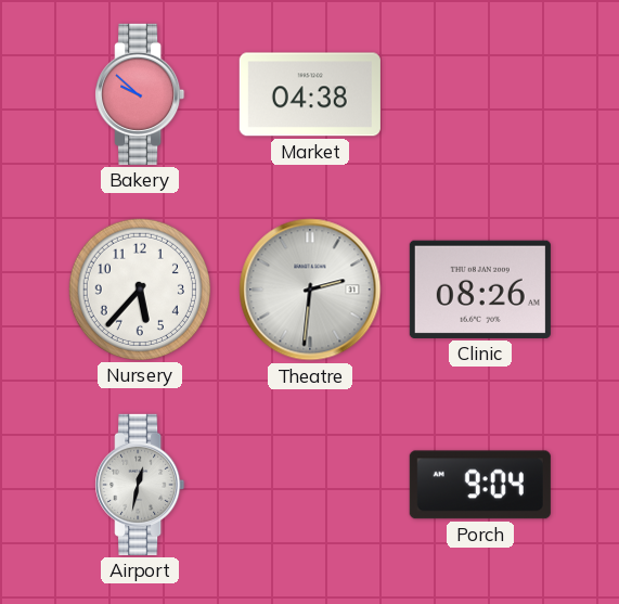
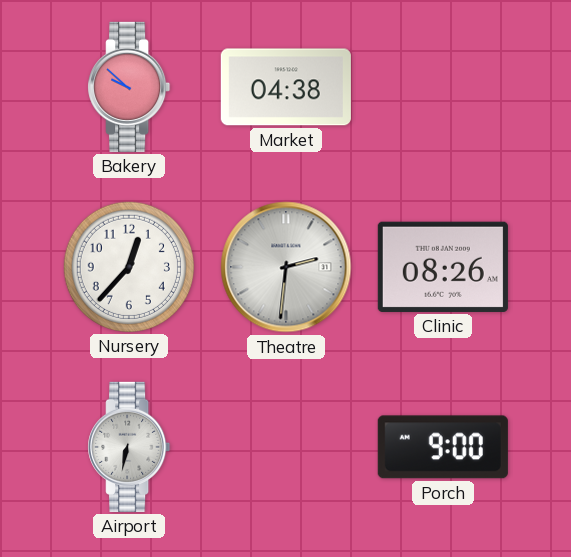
Nursery: 5:37 -> 12:37 (129, 267)
Airport: 12:32 -> 6:32 (129, 447)
Porch: 9:04 -> 9:00 (443, 447)
